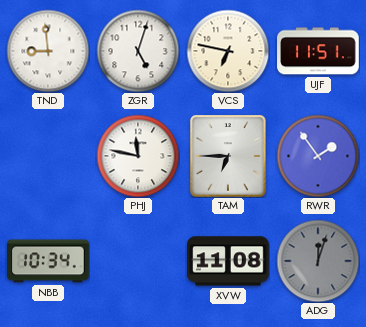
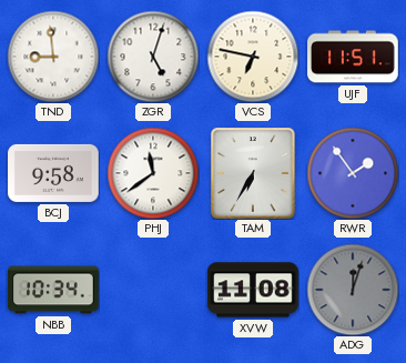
BCJ: none -> 9:58 (53, 173)
PHJ: 11:47 -> 11:39 (153, 173)
TAM: 6:45 -> 6:35 (253, 173)
